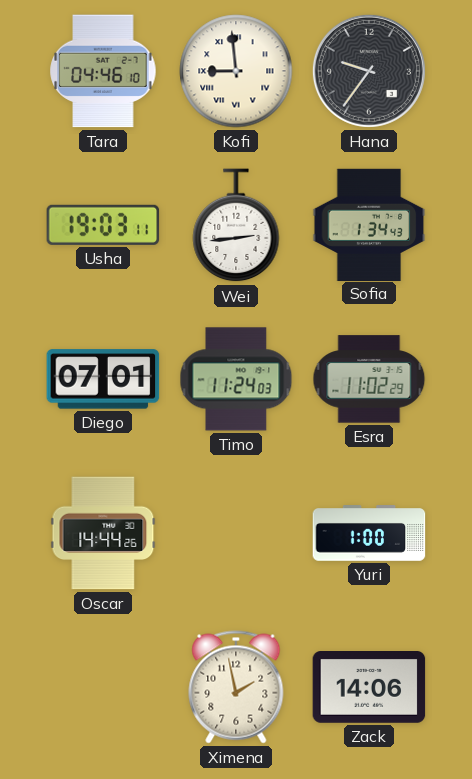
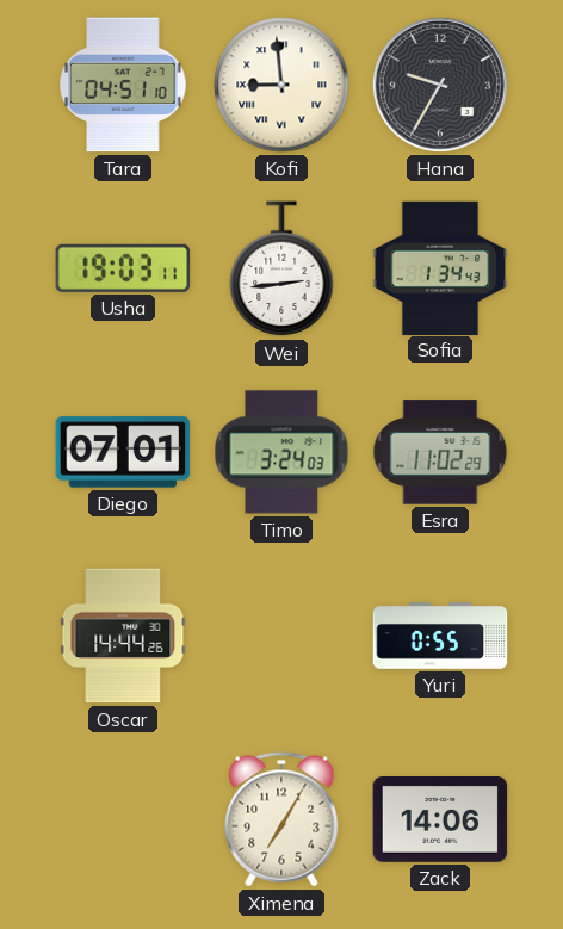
Tara: 04:46 -> 04:51 (123, 85)
Hana: 9:36 -> 9:35 (440, 85)
Timo: 11:24 -> 3:24 (281, 452)
Yuri: 1:00 -> 0:55 (440, 636)
Ximena: 1:58 -> 7:05 (281, 819)
